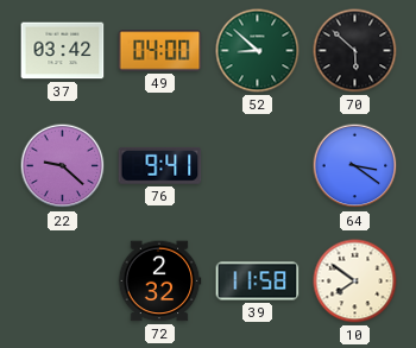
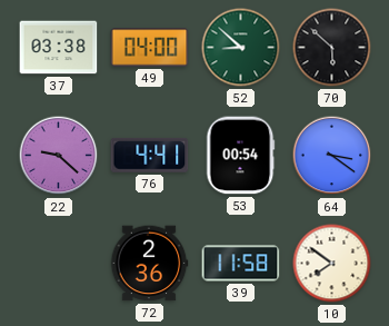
37: 03:42 -> 03:38 (59, 48)
76: 9:41 -> 4:41 (150, 155)
53: none -> 00:54 (241, 156)
72: 2:32 -> 2:36 (149, 264)
